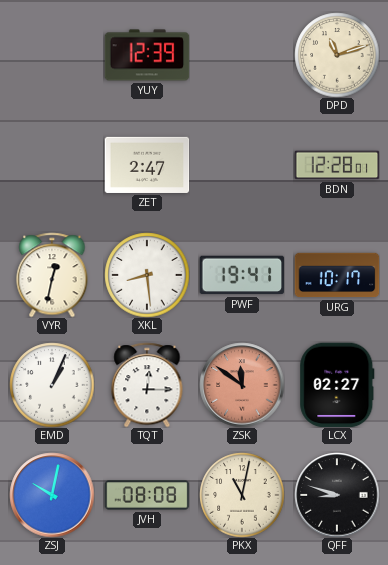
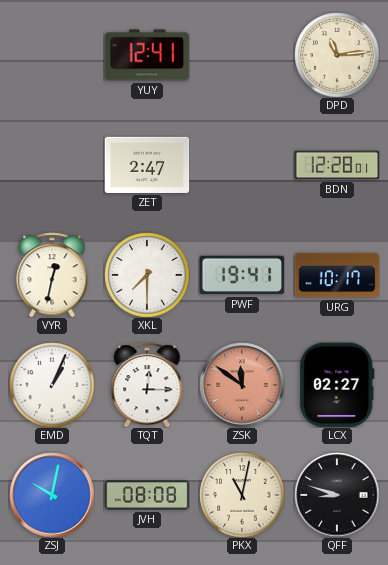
YUY: 12:39 -> 12:41 (147, 55)
DPD: 11:12 -> 11:14 (337, 55)
XKL: 8:29 -> 7:30 (147, 275)
